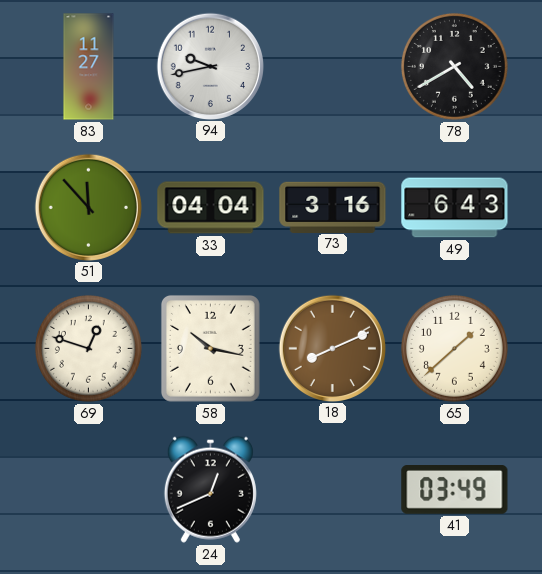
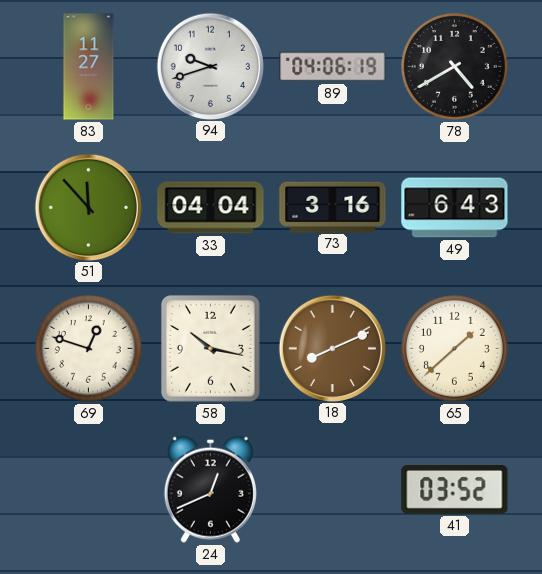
94: 9:43 -> 9:42 (210, 66)
89: none -> 04:06 (333, 67)
41: 03:49 -> 03:52 (455, 490)
